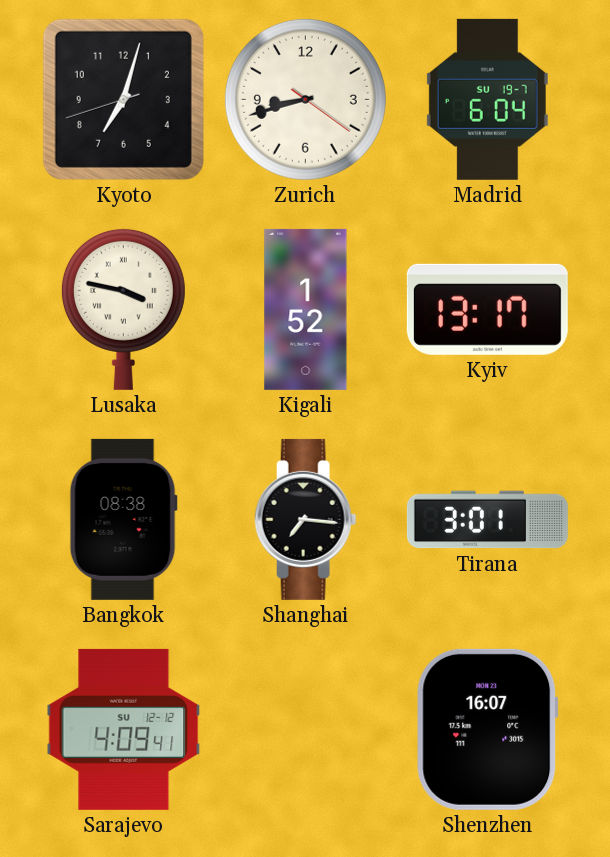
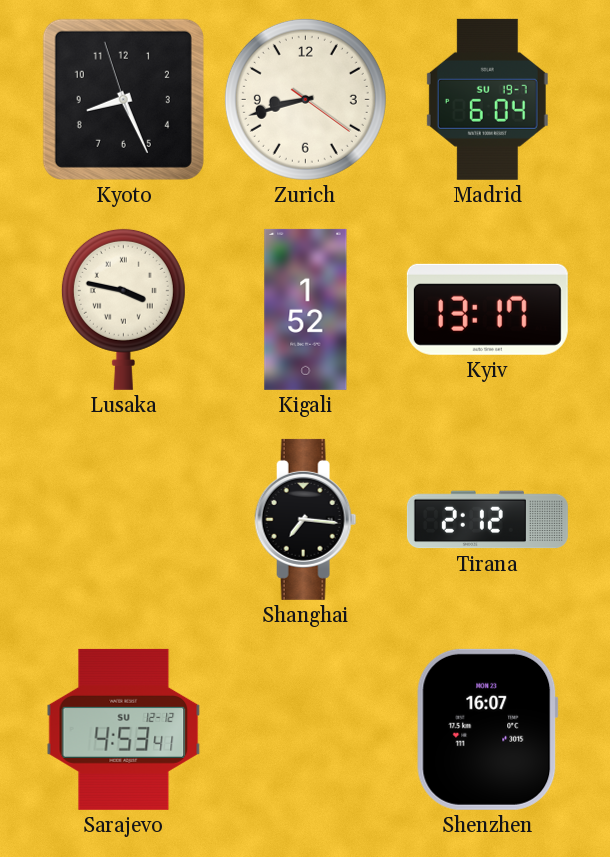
Kyoto: 7:02 -> 8:25 (123, 99)
Bangkok: 08:38 -> none (123, 519)
Tirana: 3:01 -> 2:12 (487, 520)
Sarajevo: 4:09 -> 4:53 (124, 729)
